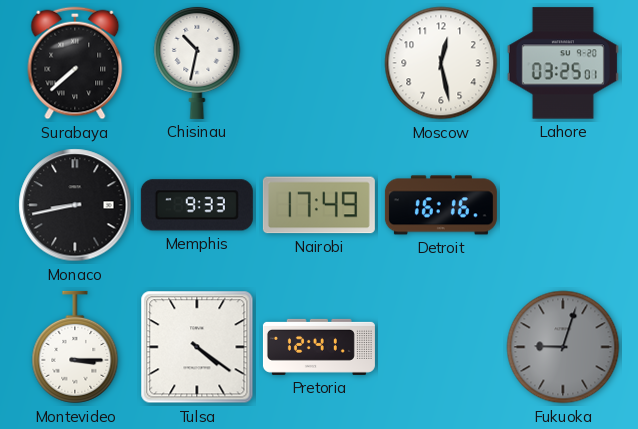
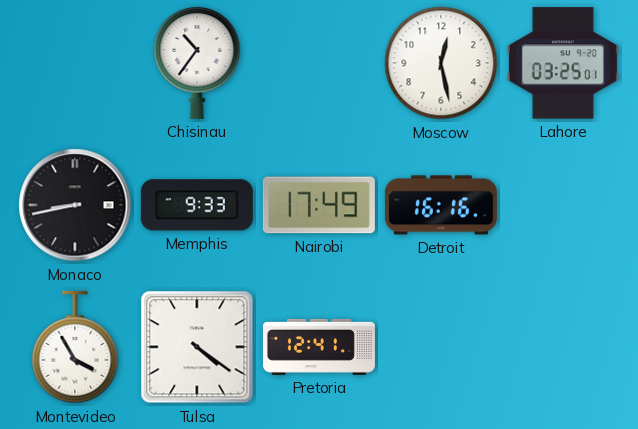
Surabaya: 7:38 -> none (75, 63)
Chisinau: 10:32 -> 10:36 (197, 62)
Montevideo: 3:15 -> 3:55 (75, 347)
Fukuoka: 9:03 -> none (563, 347)
